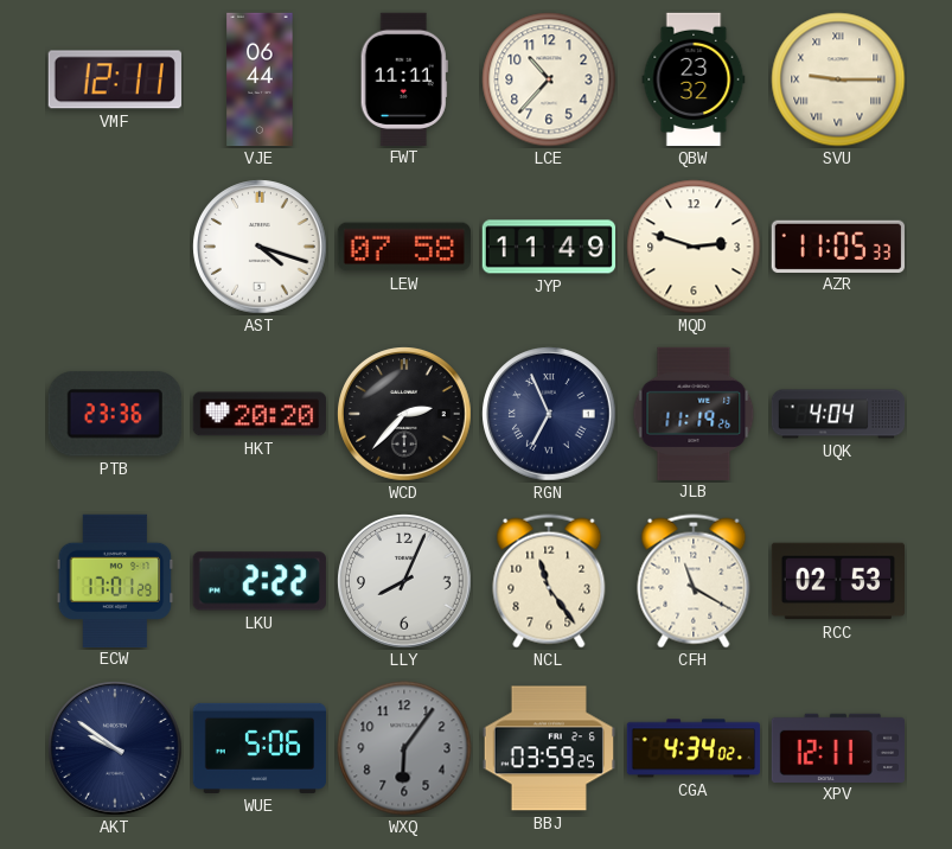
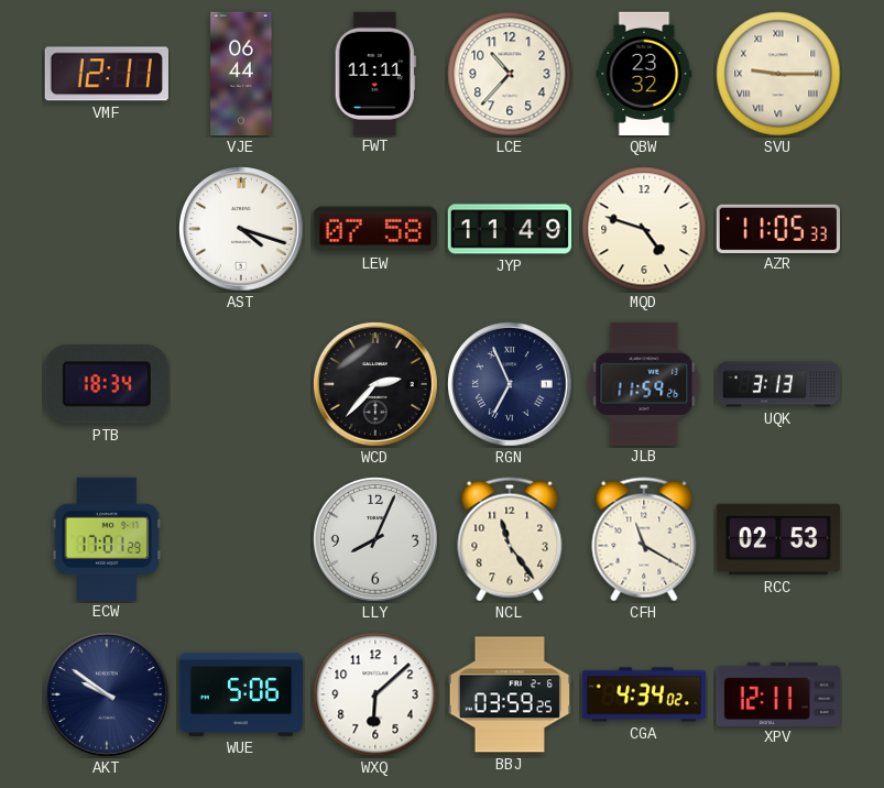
MQD: 2:48 -> 4:48 (644, 229)
PTB: 23:36 -> 18:34 (107, 384)
HKT: 20:20 -> none (258, 414)
JLB: 11:19 -> 11:59 (644, 383)
UQK: 4:04 -> 3:13 (778, 384)
LKU: 2:22 -> none (260, 581)
WXQ: 6:06 -> 6:08 (375, 694)
WXQ dial: grey -> white (375, 694)
